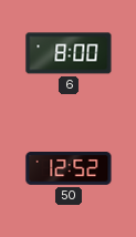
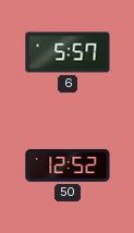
6: 8:00 -> 5:57 (68, 52)
